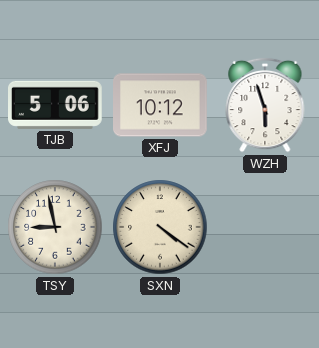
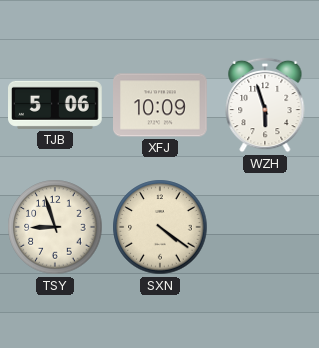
XFJ: 10:12 -> 10:09 (160, 105)
TSY: 8:58 -> 8:57 (55, 227)
